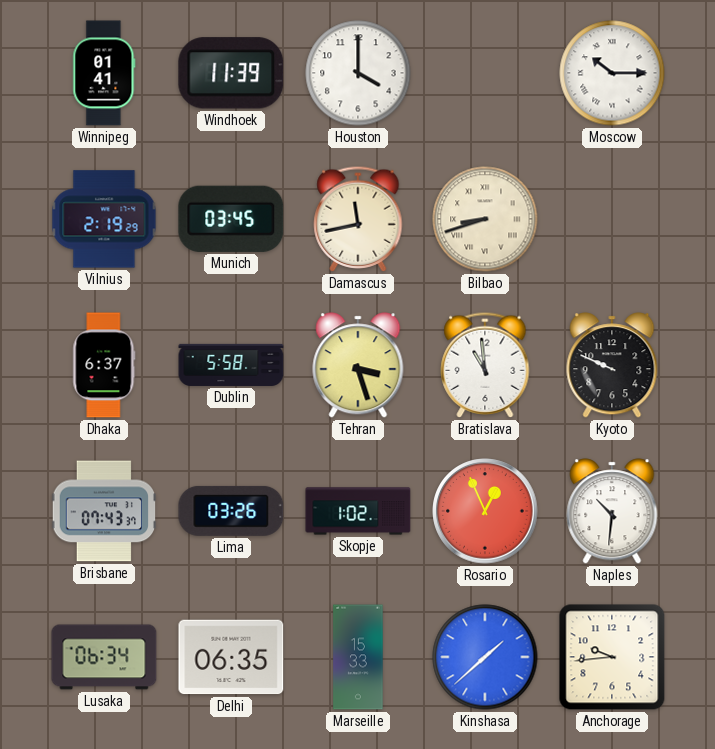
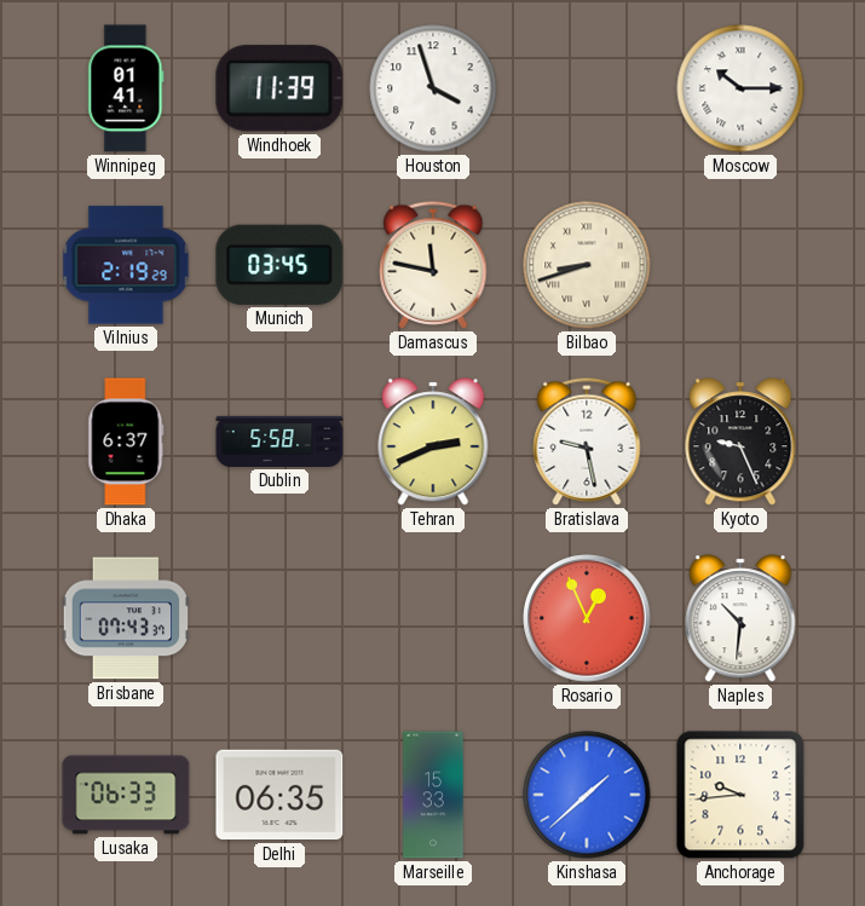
Houston: 4:00 -> 3:57 (433, 88)
Damascus: 11:43 -> 11:47 (433, 265)
Tehran: 3:27 -> 2:41 (433, 442)
Bratislava: 10:59 -> 9:28 (587, 442)
Kyoto: 9:49 -> 9:26 (740, 442)
Lima: 03:26 -> none (231, 511)
Skopje: 1:02 -> none (358, 511)
Lusaka: 06:34 -> 06:33 (126, 795)
